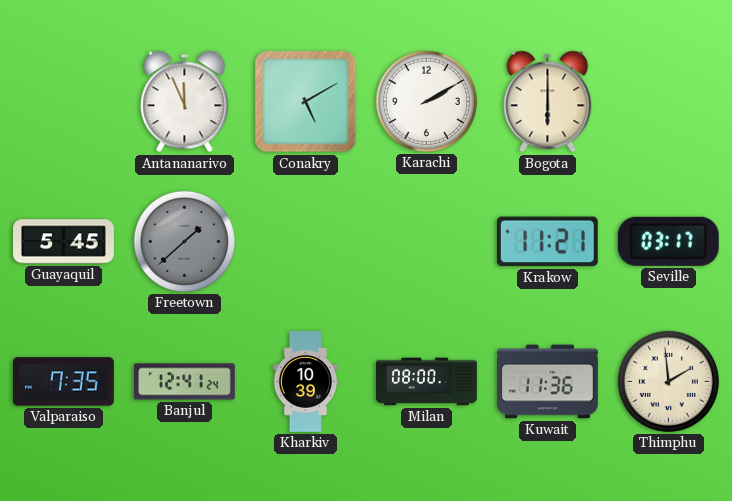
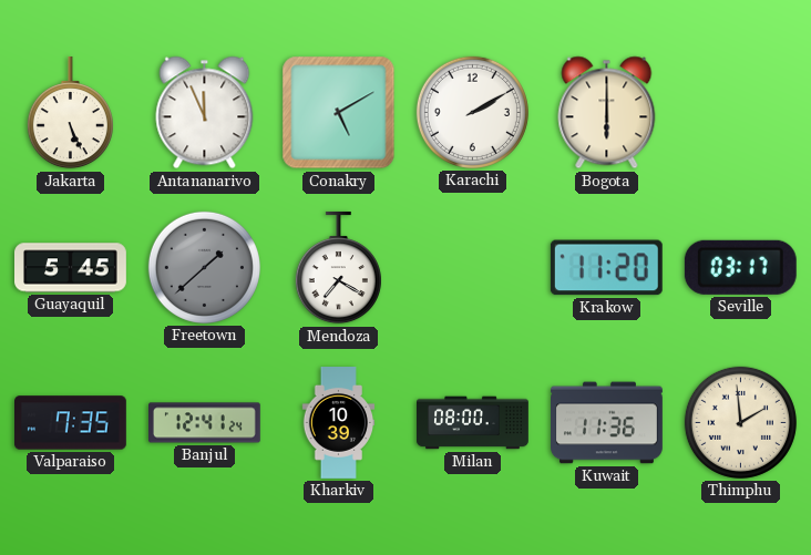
Jakarta: none -> 5:26 (70, 113)
Mendoza: none -> 7:20 (338, 268)
Krakow: 11:21 -> 11:20 (606, 268)
